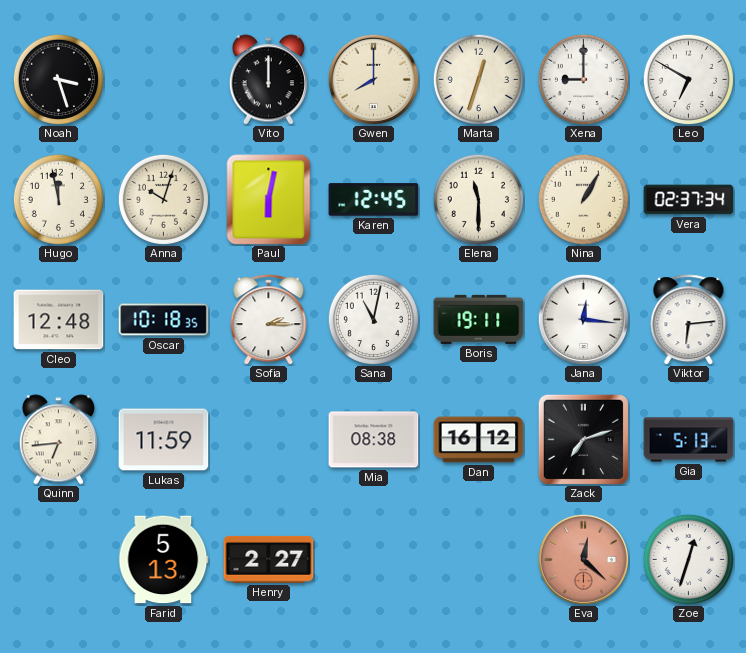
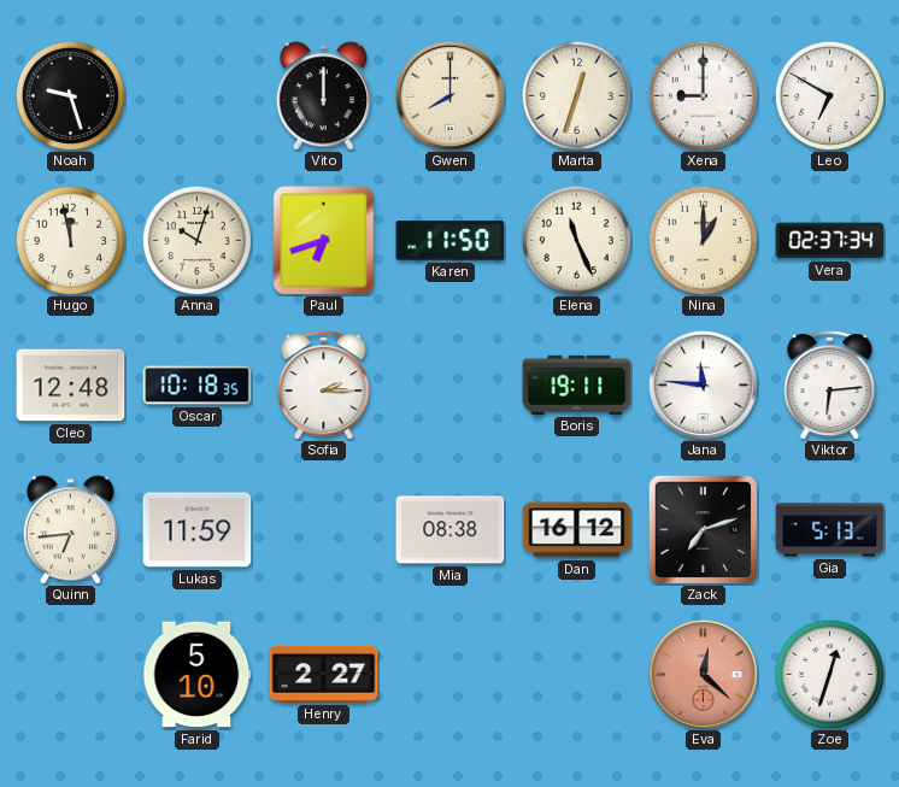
Noah: 3:27 -> 9:27 (70, 95)
Paul: 6:02 -> 6:42 (324, 241)
Karen: 12:45 -> 11:50 (451, 241)
Elena: 11:30 -> 11:26 (576, 240)
Nina: 1:05 -> 1:00 (703, 240)
Sana: 11:02 -> none (373, 319)
Jana: 12:16 -> 11:46 (703, 384)
Farid: 5:13 -> 5:10 (198, 675)
